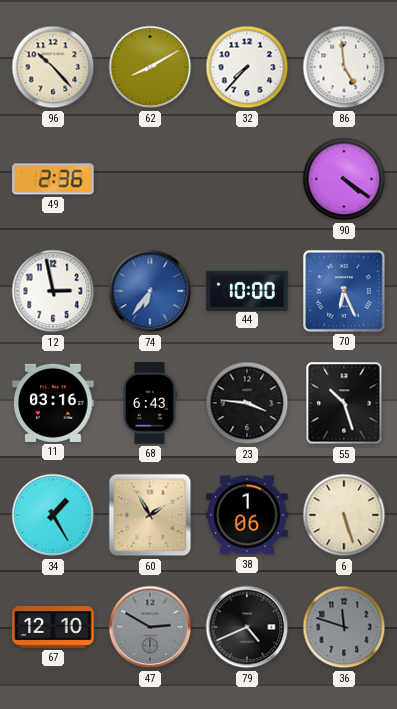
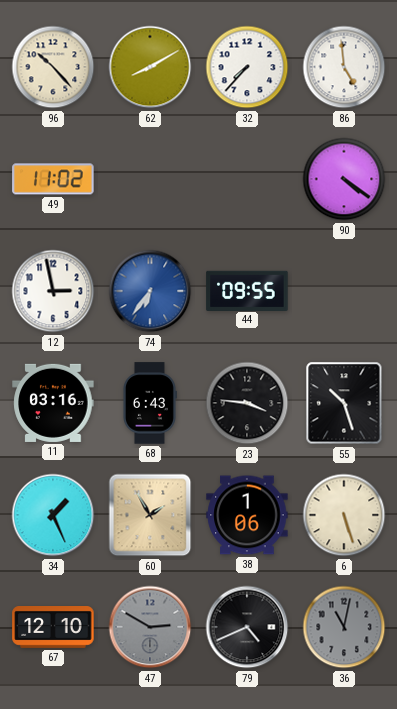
49: 2:36 -> 11:02 (53, 179)
44: 10:00 -> 09:55 (247, 290)
70: 6:26 -> none (345, 292)
34: 1:25 -> 1:26 (53, 515)
36: 11:48 -> 11:02 (344, 627)
